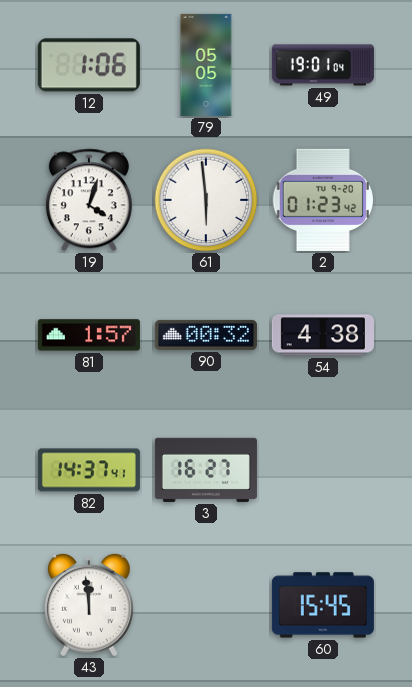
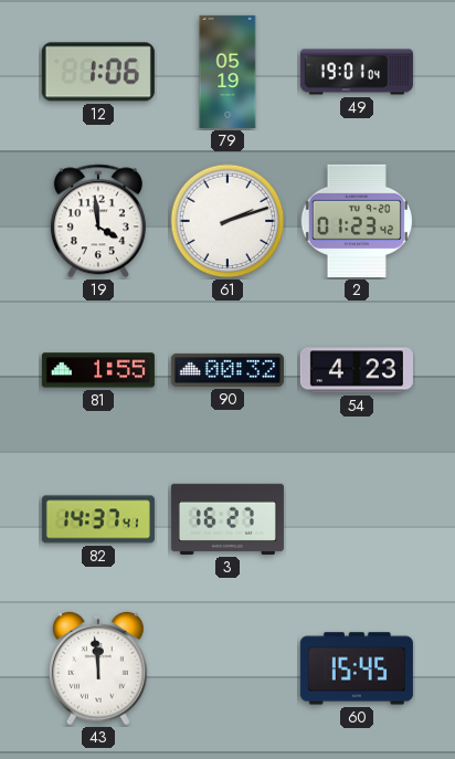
79: 05:05 -> 05:19 (227, 72)
19: 4:03 -> 3:59 (98, 221)
61: 5:59 -> 2:12 (227, 221)
81: 1:57 -> 1:55 (98, 370)
54: 4:38 -> 4:23 (357, 370)
